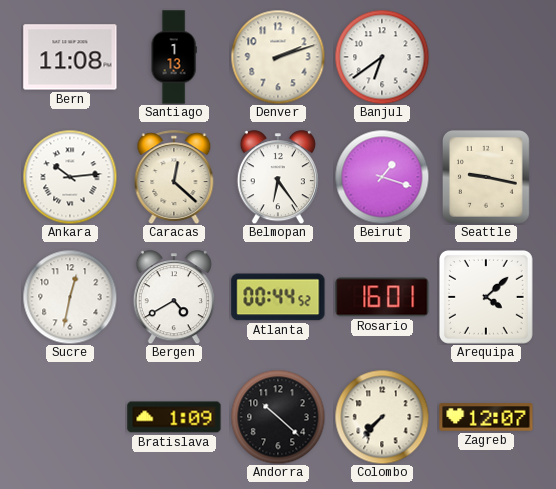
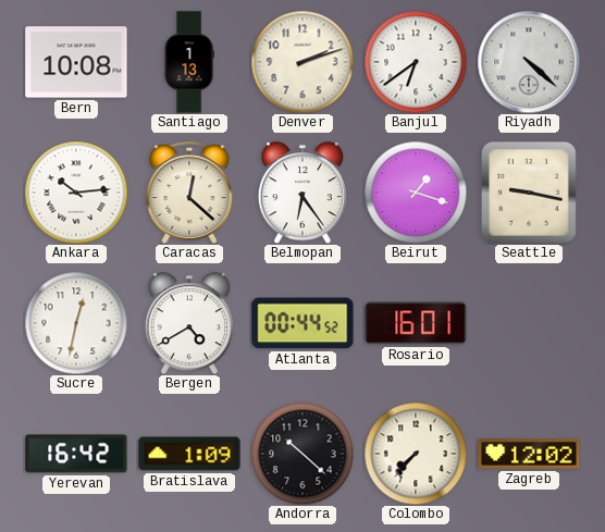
Bern: 11:08 -> 10:08 (76, 62)
Riyadh: none -> 4:22 (529, 62)
Arequipa: 4:08 -> none (486, 297)
Yerevan: none -> 16:42 (76, 454)
Zagreb: 12:07 -> 12:02 (529, 454)
